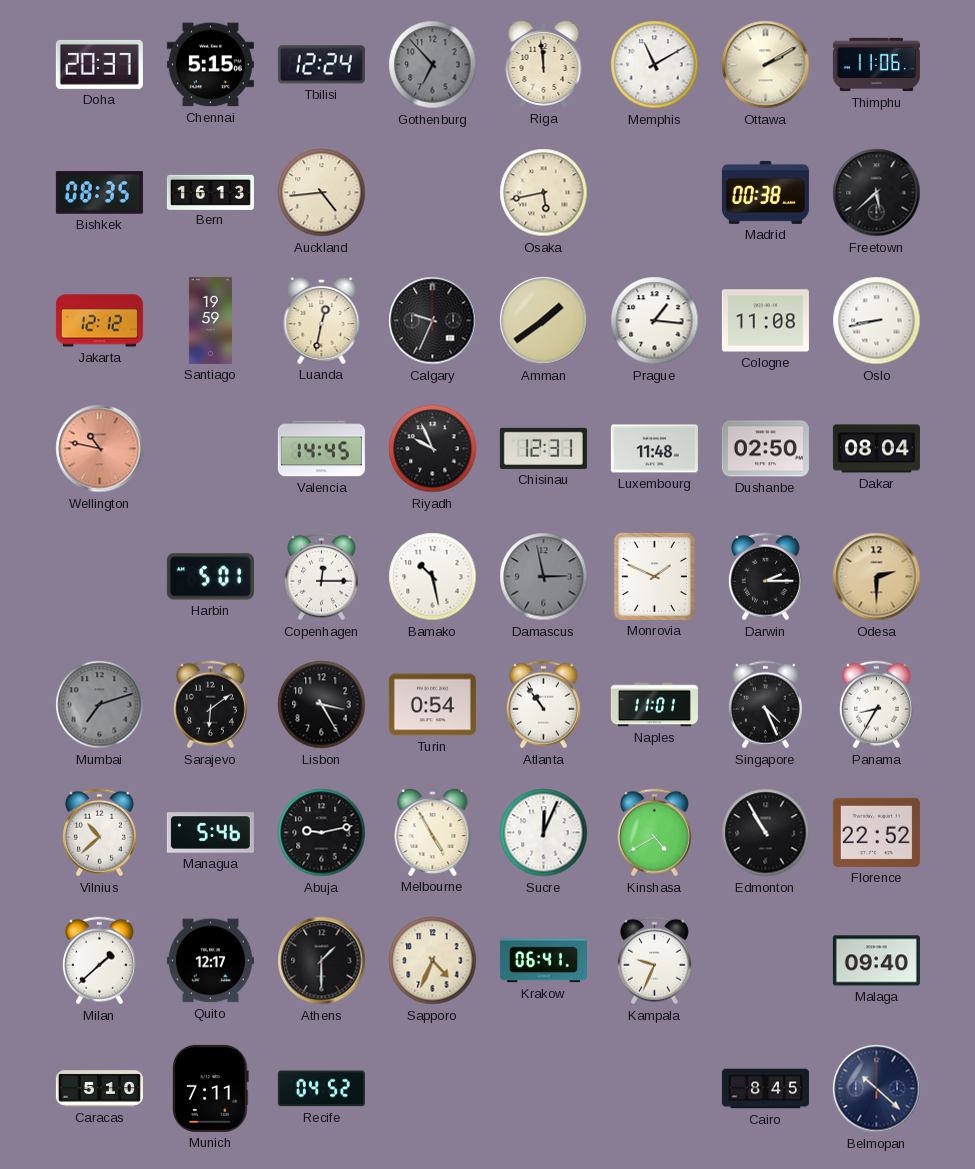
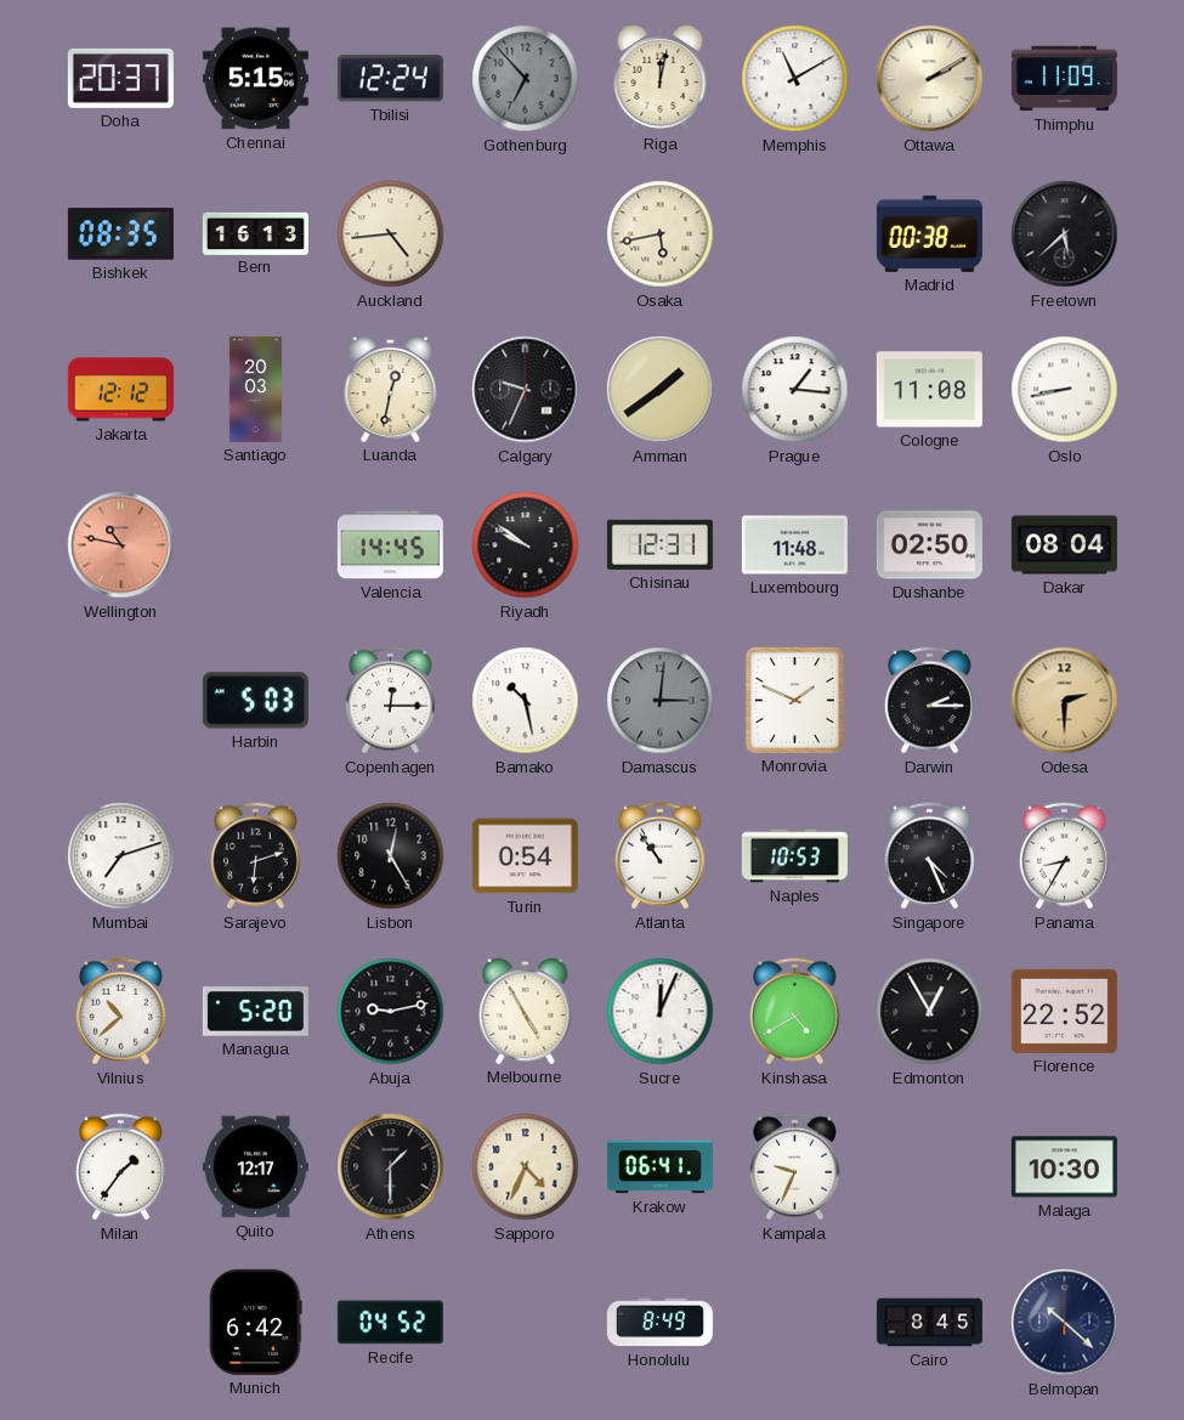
Riga: 11:59 -> 12:02 (661, 78)
Thimphu: 11:06 -> 11:09 (1064, 79)
Santiago: 19:59 -> 20:03 (255, 389)
Riyadh: 9:56 -> 9:51 (526, 545)
Harbin: 5:01 -> 5:03 (255, 701)
Damascus: 2:58 -> 3:01 (661, 701)
Mumbai dial: grey -> white (121, 856)
Sarajevo: 6:09 -> 6:12 (255, 856)
Lisbon: 3:25 -> 12:25 (391, 856)
Naples: 11:01 -> 10:53 (794, 856)
Managua: 5:46 -> 5:20 (255, 1012)
Edmonton: 10:55 -> 12:55 (930, 1012)
Milan: 1:38 -> 1:36 (120, 1167)
Malaga: 09:40 -> 10:30 (1064, 1167)
Caracas: 5:10 -> none (99, 1089)
Munich: 7:11 -> 6:42 (256, 1322)
Honolulu: none -> 8:49 (659, 1323)
